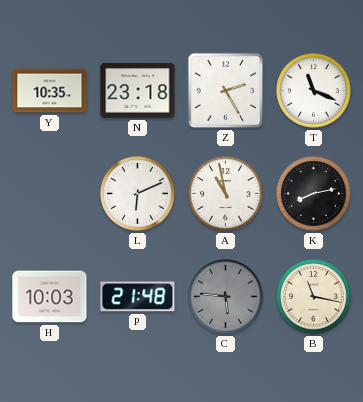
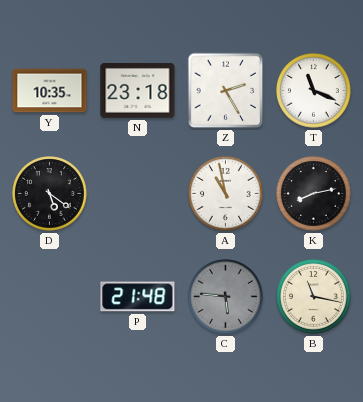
D: none -> 5:21 (50, 194)
L: 6:11 -> none (138, 194)
H: 10:03 -> none (50, 297)
